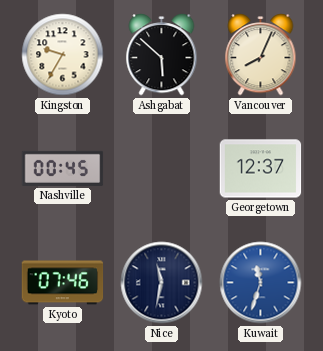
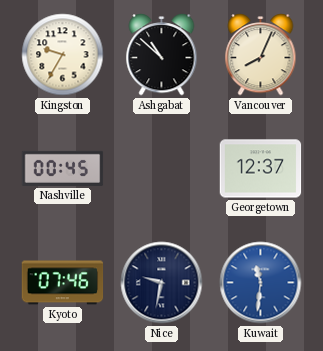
Ashgabat: 5:52 -> 10:52 (162, 55)
Nice: 11:32 -> 9:32 (162, 283)
Kuwait: 11:33 -> 11:31 (261, 283)
